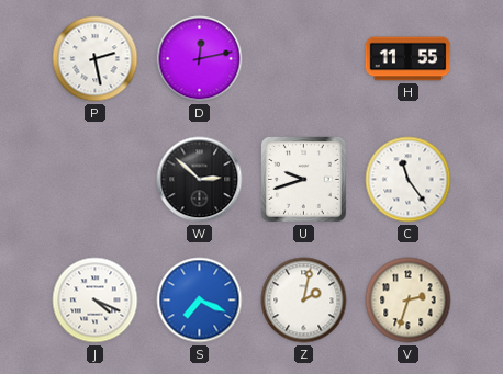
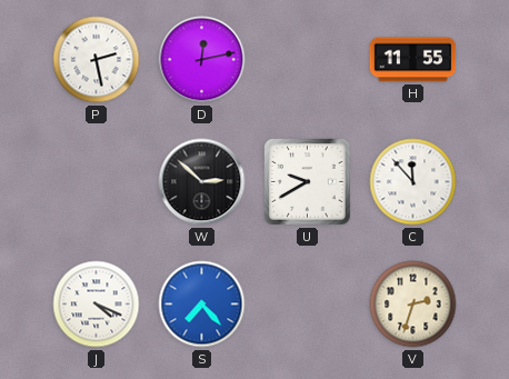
U: 9:42 -> 9:40 (308, 182)
C: 11:24 -> 11:53 (413, 182)
S: 7:19 -> 7:23 (202, 305)
Z: 2:02 -> none (304, 301)
